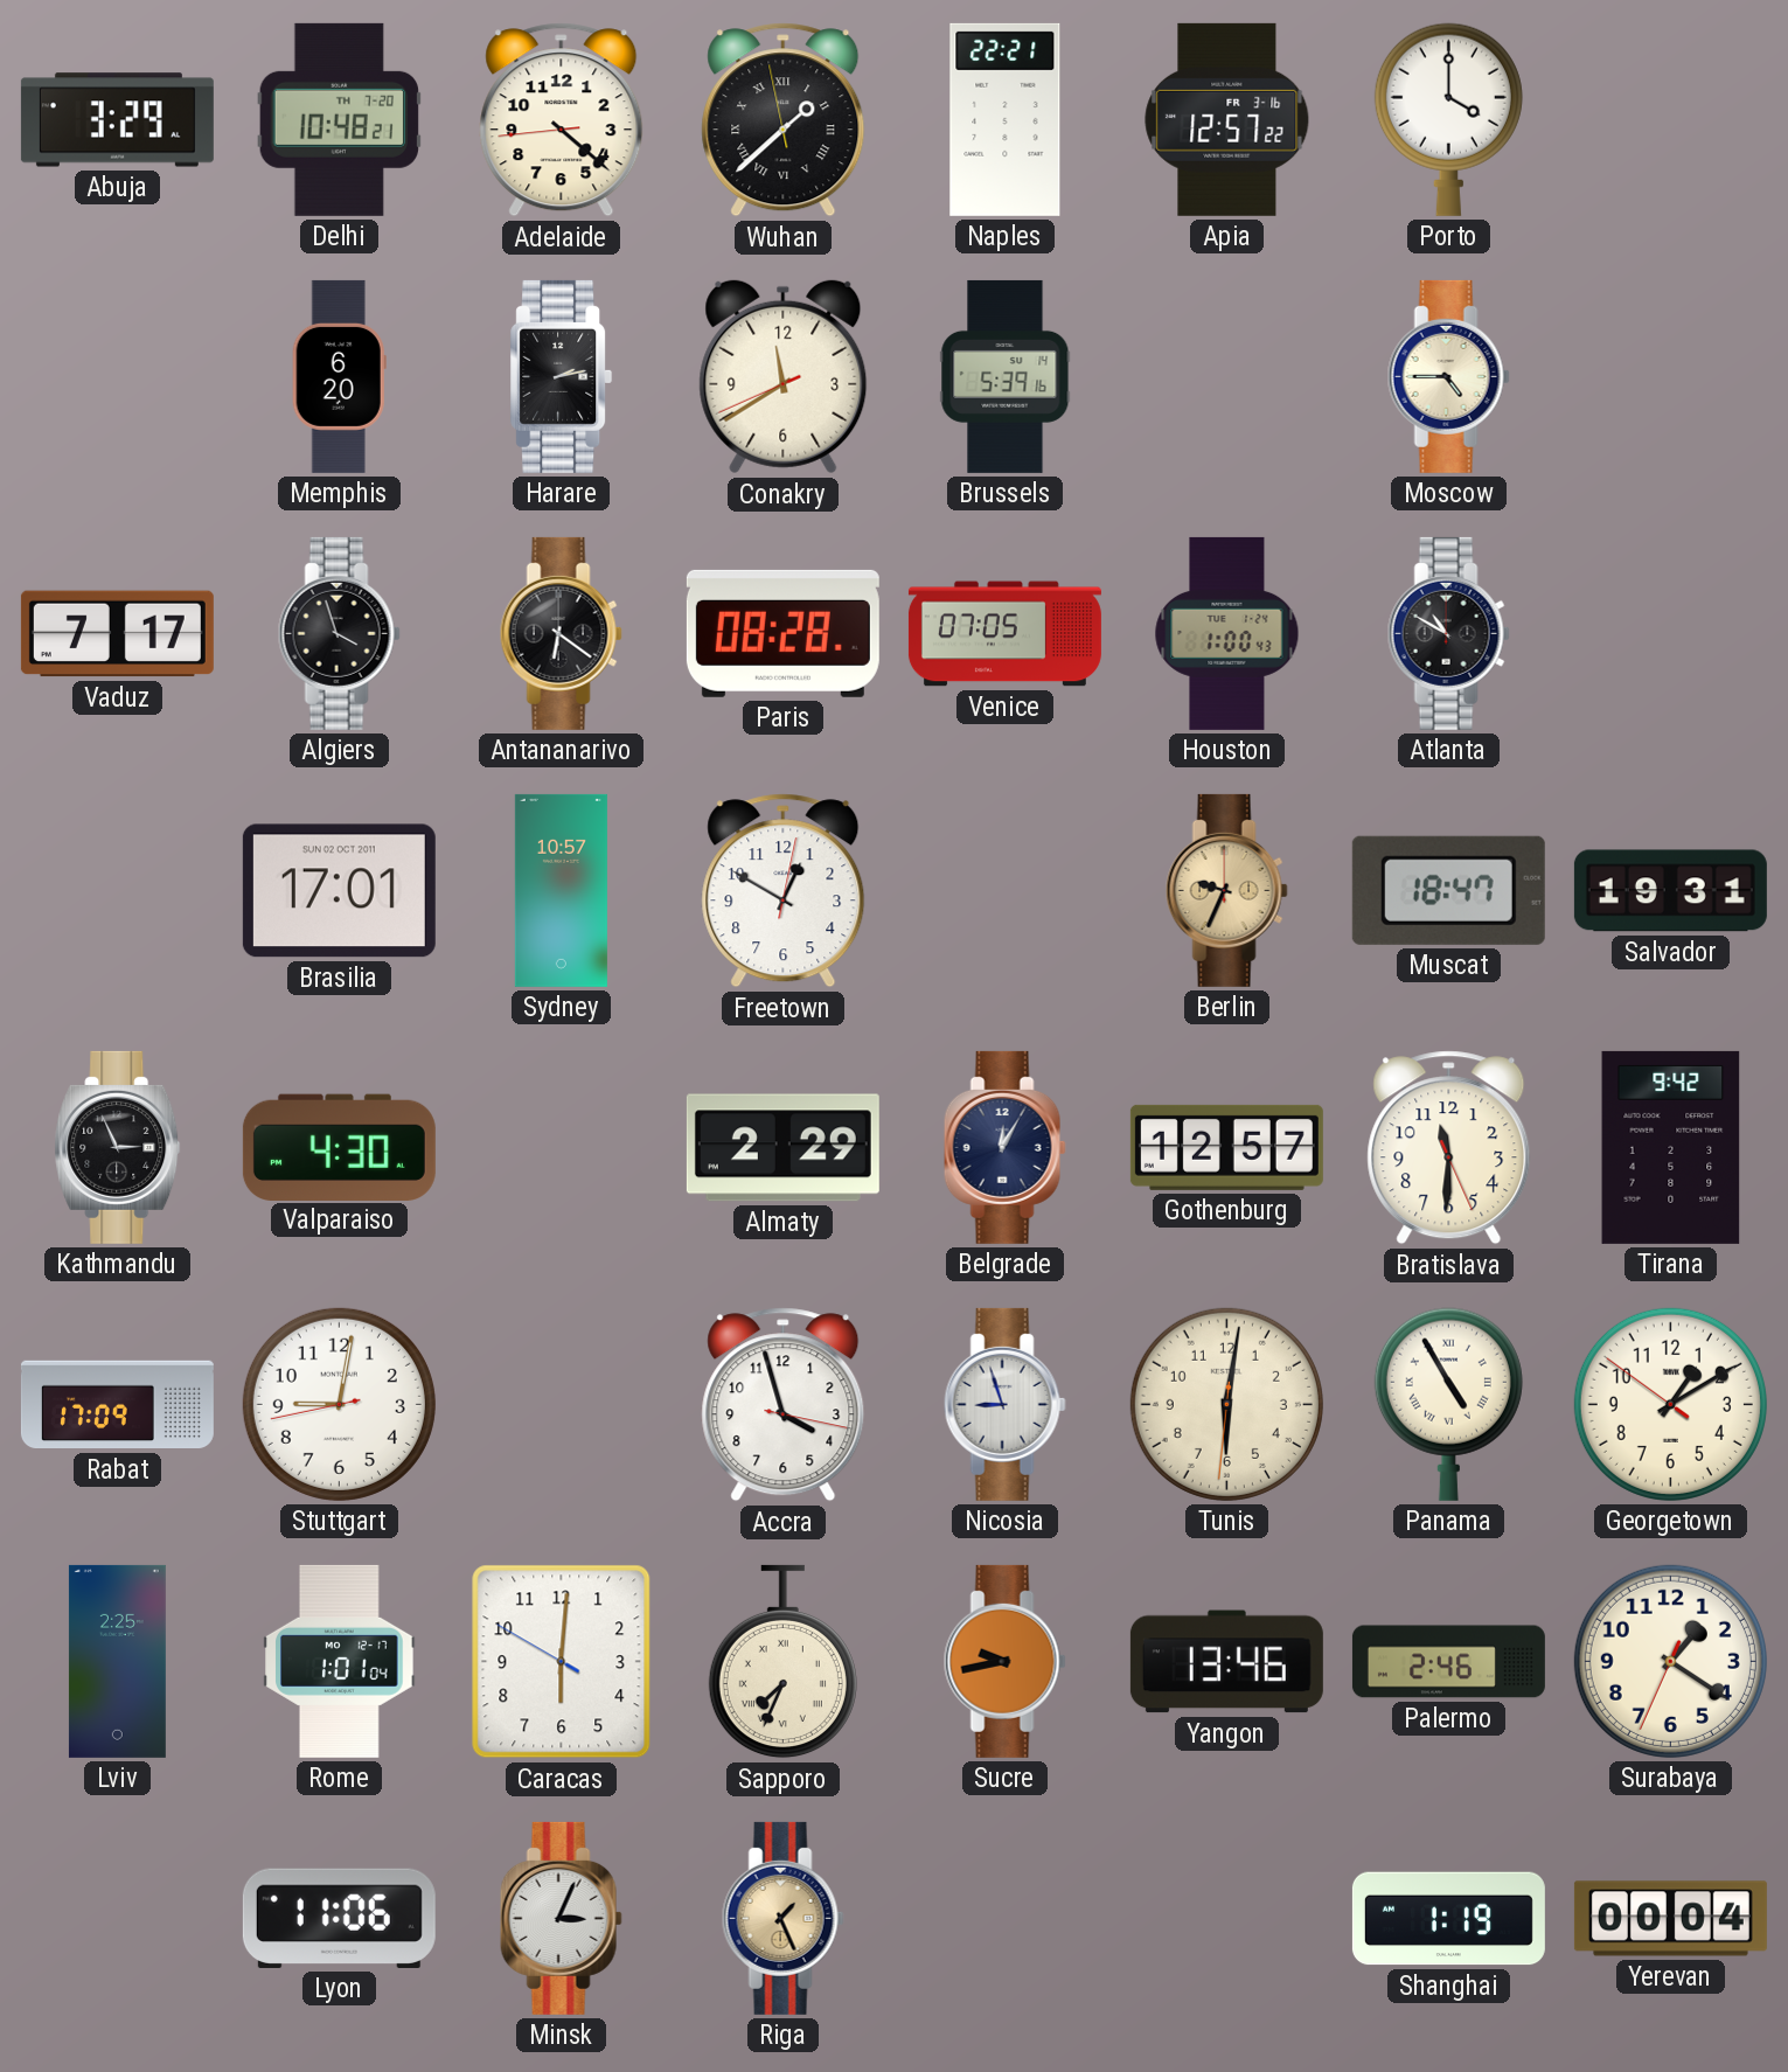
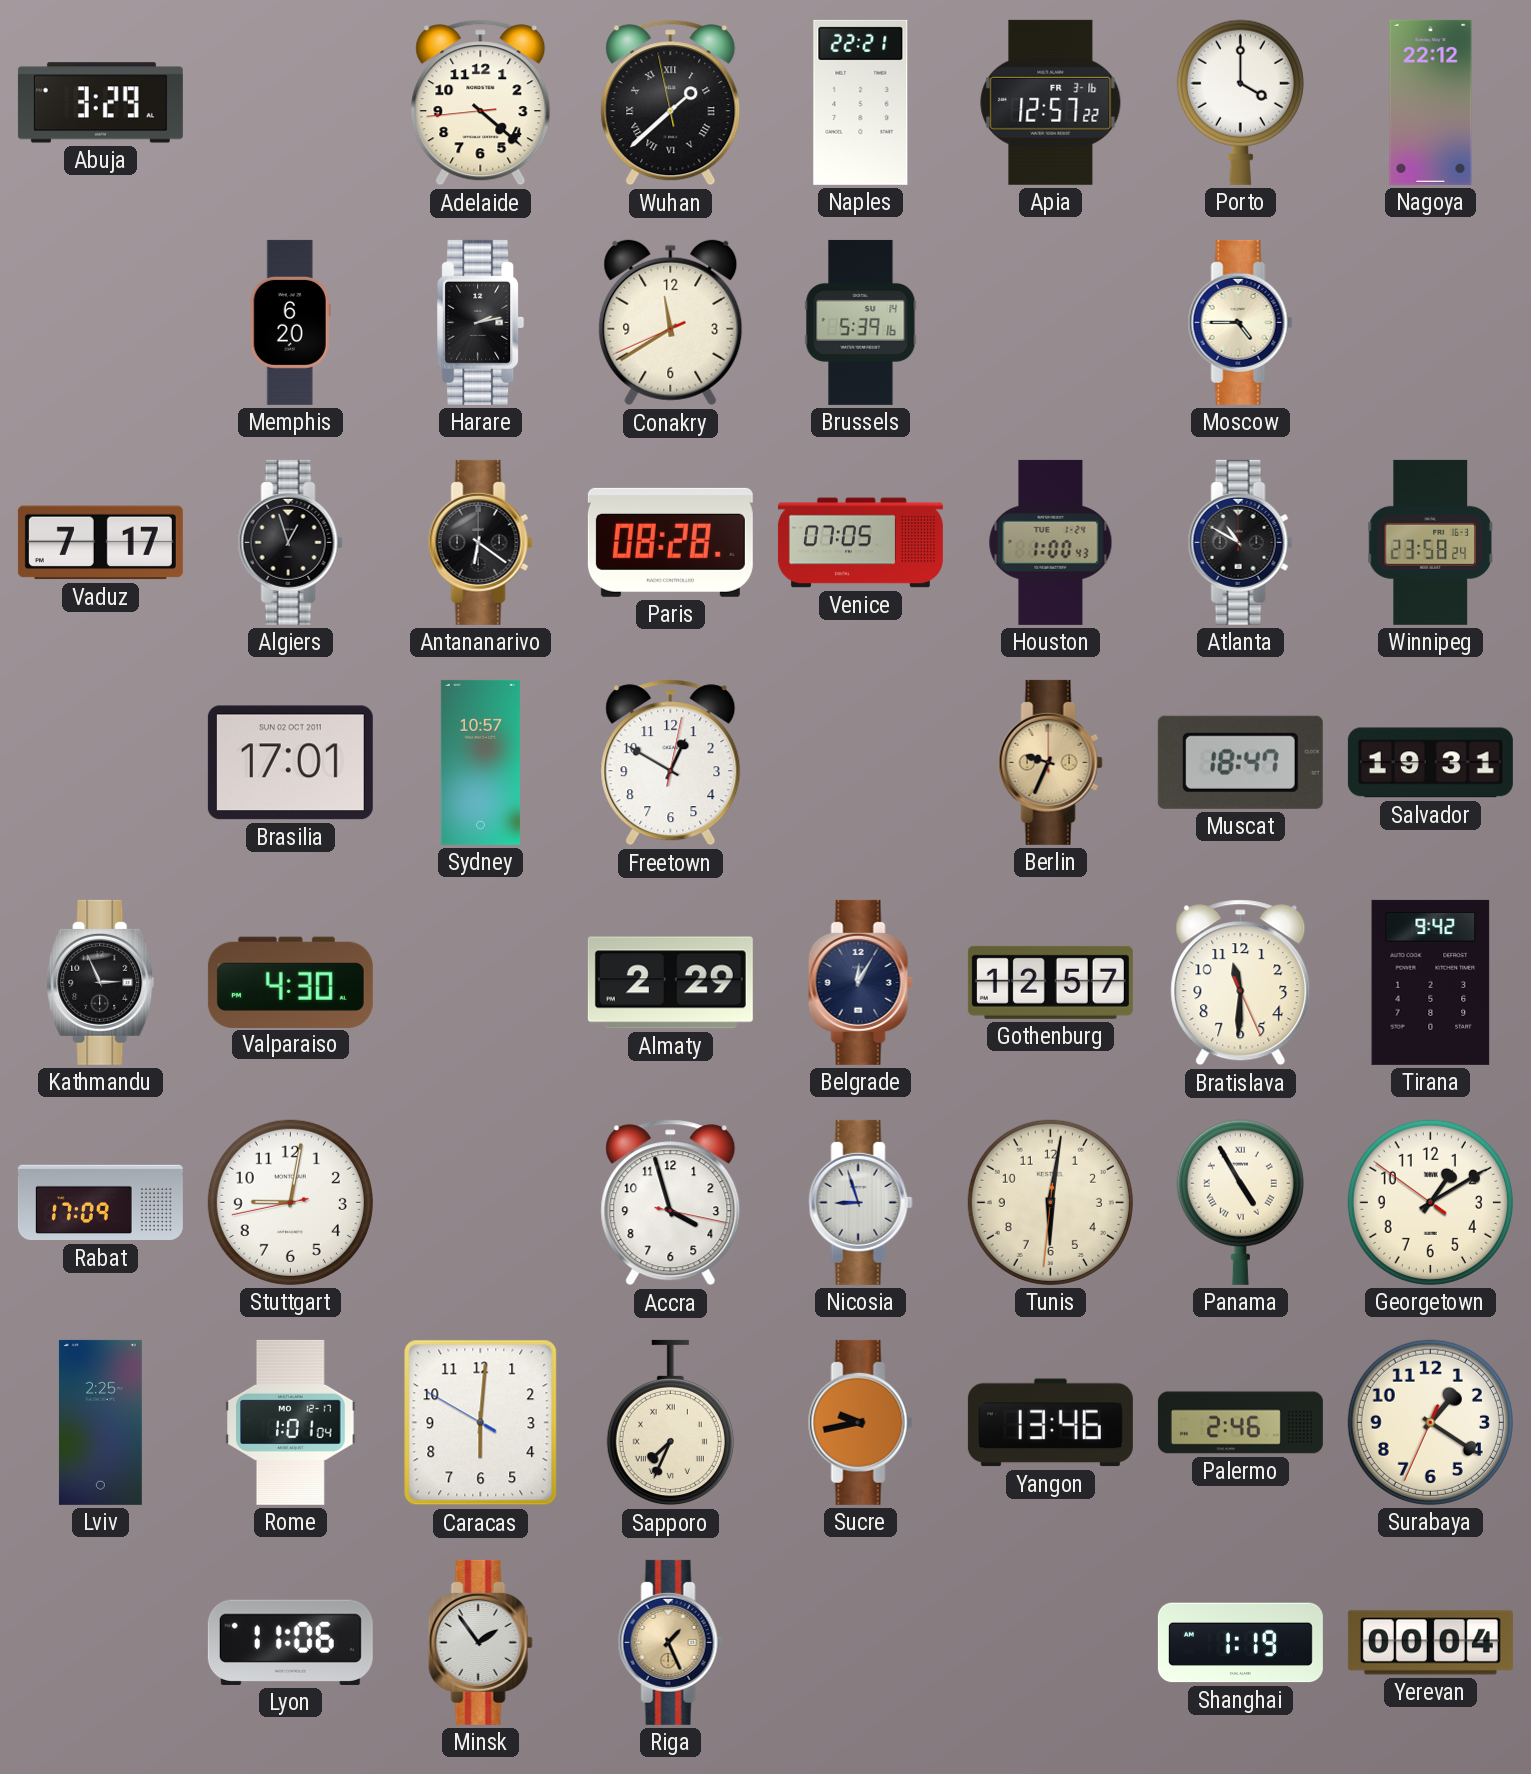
Delhi: 10:48 -> none (339, 119)
Nagoya: none -> 22:12 (1431, 102)
Algiers: 3:57 -> 12:57 (290, 542)
Winnipeg: none -> 23:58 (1431, 542)
Minsk: 3:04 -> 1:54 (480, 1642)
